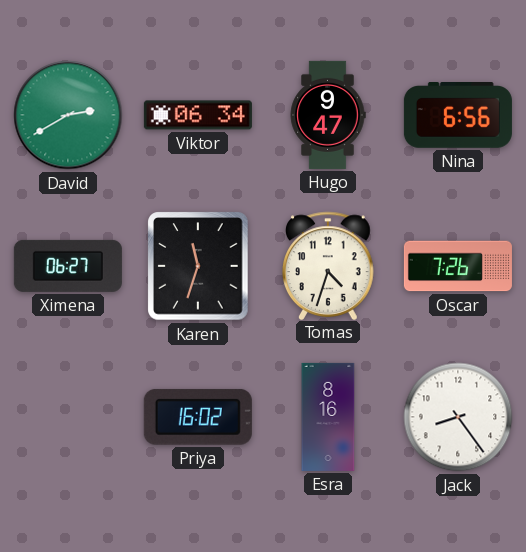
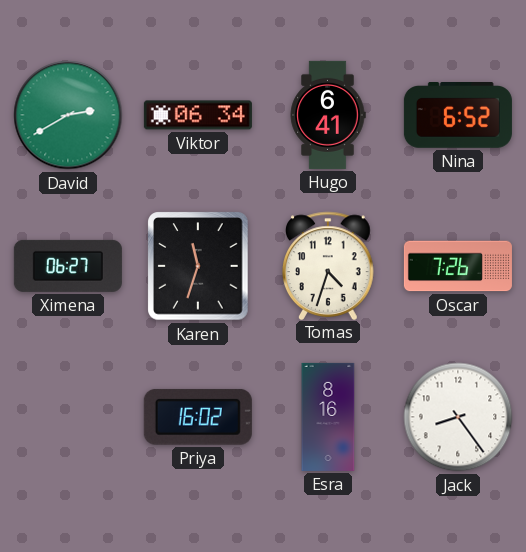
Hugo: 9:47 -> 6:41 (328, 115)
Nina: 6:56 -> 6:52 (458, 116)
